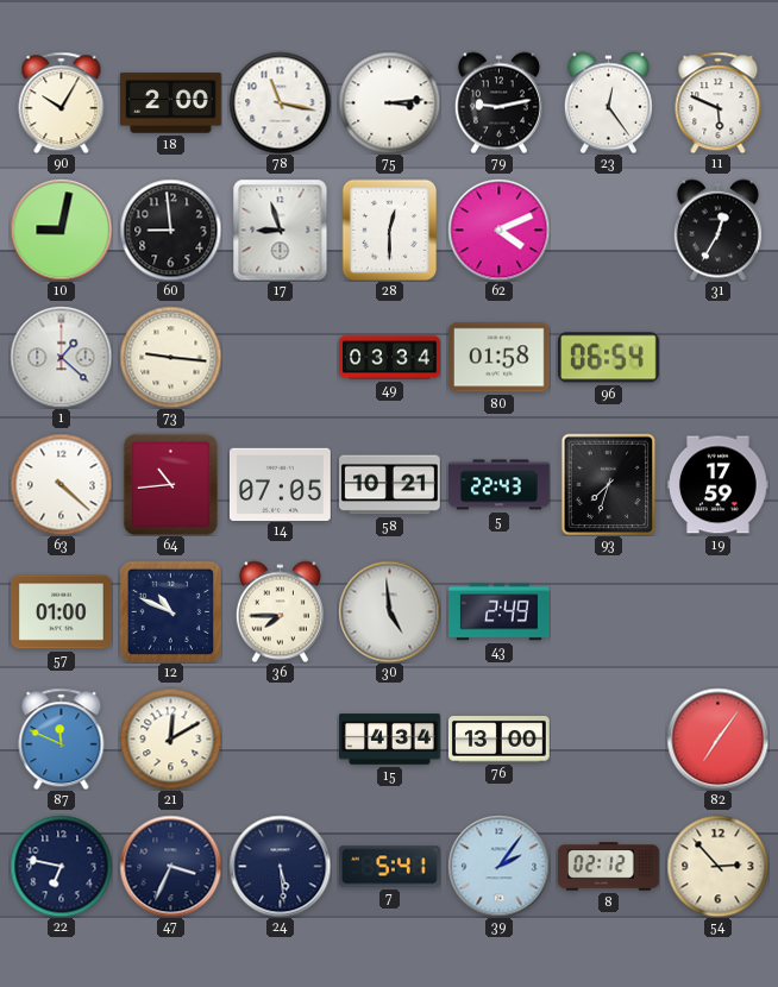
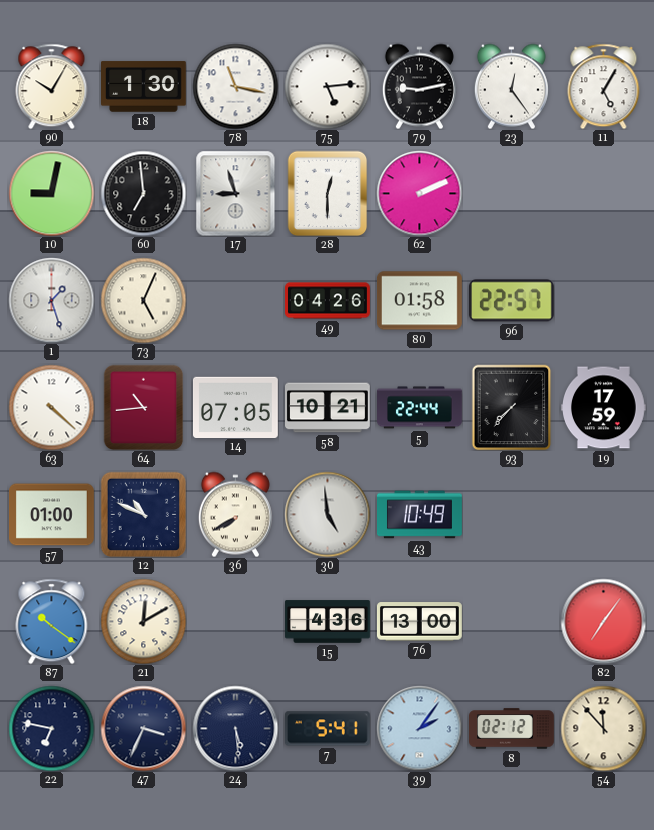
18: 2:00 -> 1:30 (144, 87)
75: 3:14 -> 5:14 (327, 86)
11: 5:49 -> 5:05 (604, 86)
60: 8:59 -> 6:59 (143, 193)
62: 4:11 -> 2:11 (419, 193)
31: 12:35 -> none (717, 230)
1: 1:22 -> 1:27 (51, 300)
73: 9:16 -> 5:04 (143, 300)
49: 03:34 -> 04:26 (328, 301)
96: 06:54 -> 22:57 (511, 301)
5: 22:43 -> 22:44 (420, 408)
93: 7:33 -> 7:37 (512, 407)
36: 7:45 -> 7:40 (235, 514)
43: 2:49 -> 10:49 (420, 515)
87: 11:49 -> 10:21 (52, 621)
15: 4:34 -> 4:36 (328, 622)
54: 2:53 -> 11:53 (603, 728)
